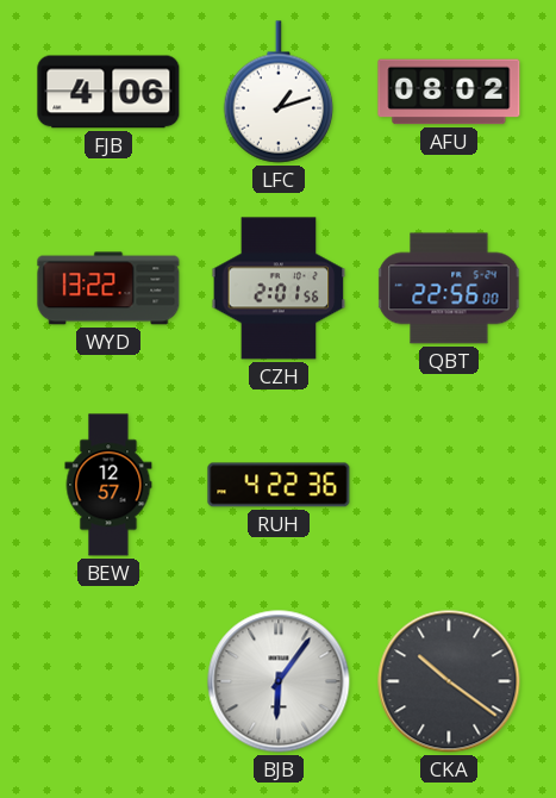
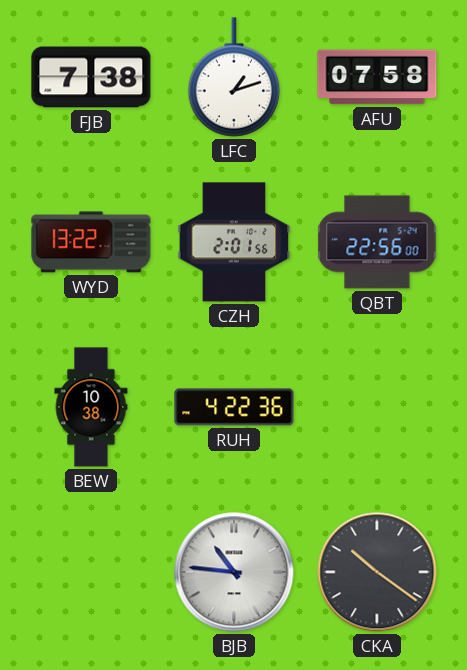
FJB: 4:06 -> 7:38 (91, 77)
AFU: 08:02 -> 07:58 (377, 77)
BEW: 12:57 -> 10:38 (91, 407)
BJB: 6:06 -> 10:46 (234, 572)
